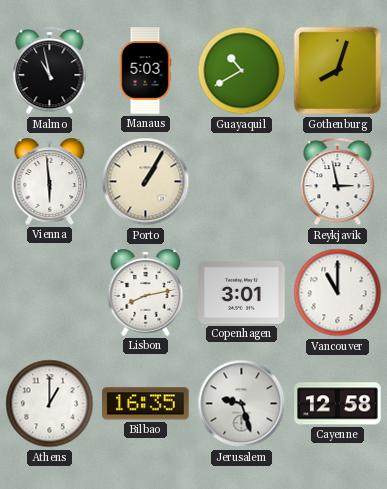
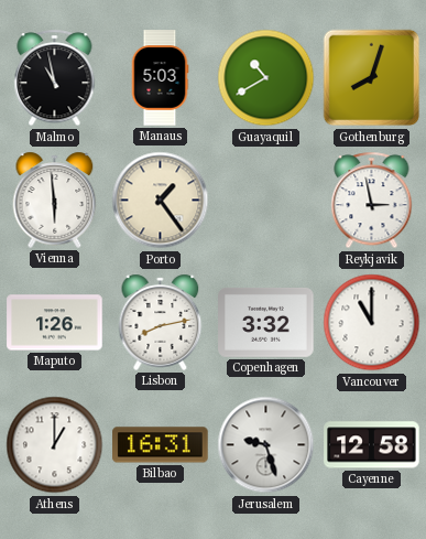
Porto: 1:05 -> 1:24 (161, 201)
Maputo: none -> 1:26 (55, 323)
Copenhagen: 3:01 -> 3:32 (266, 322)
Bilbao: 16:35 -> 16:31 (161, 445)
